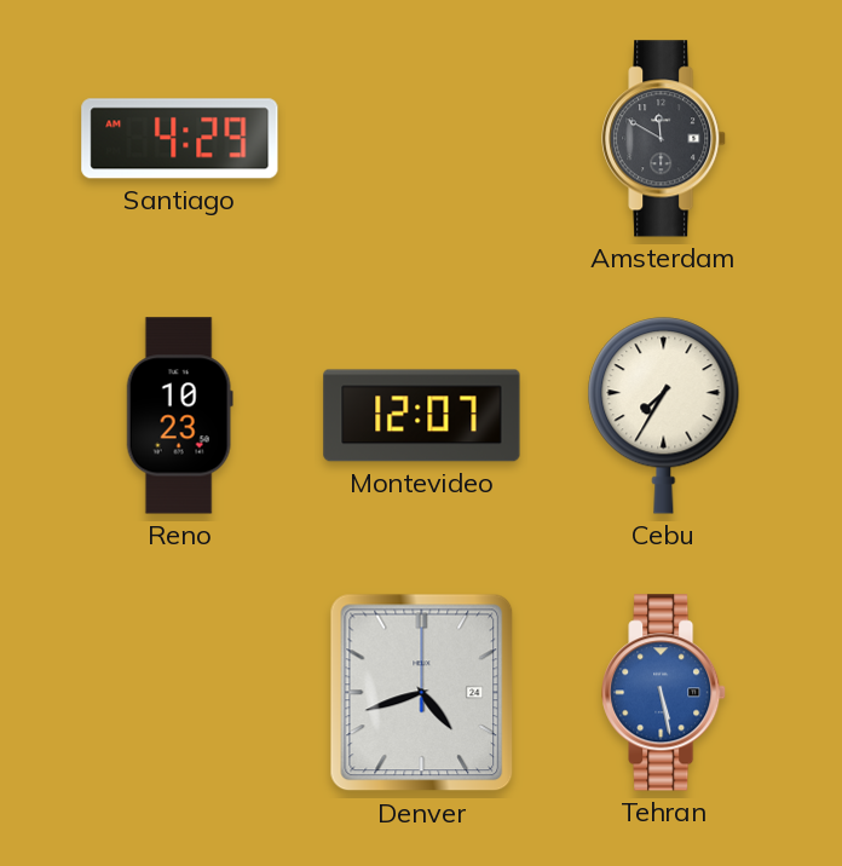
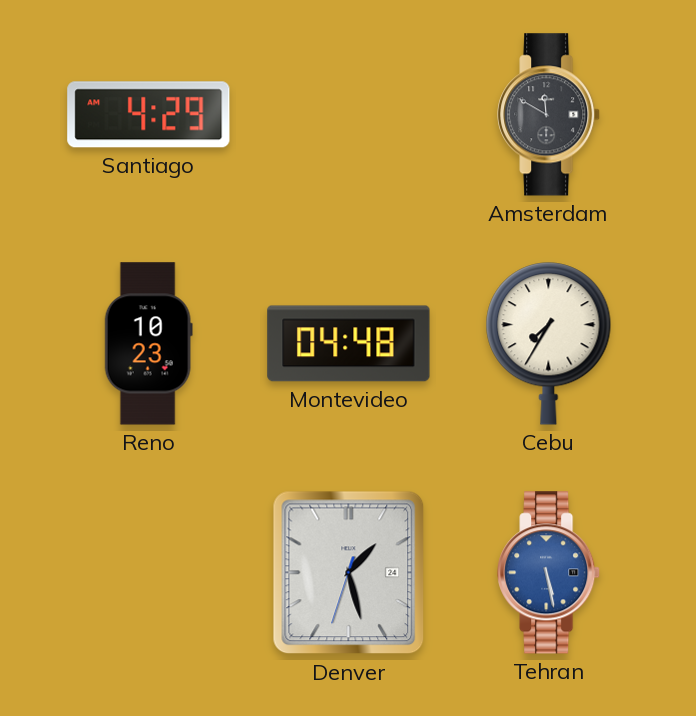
Montevideo: 12:07 -> 04:48 (349, 344)
Denver: 4:42 -> 1:27 (349, 573)
